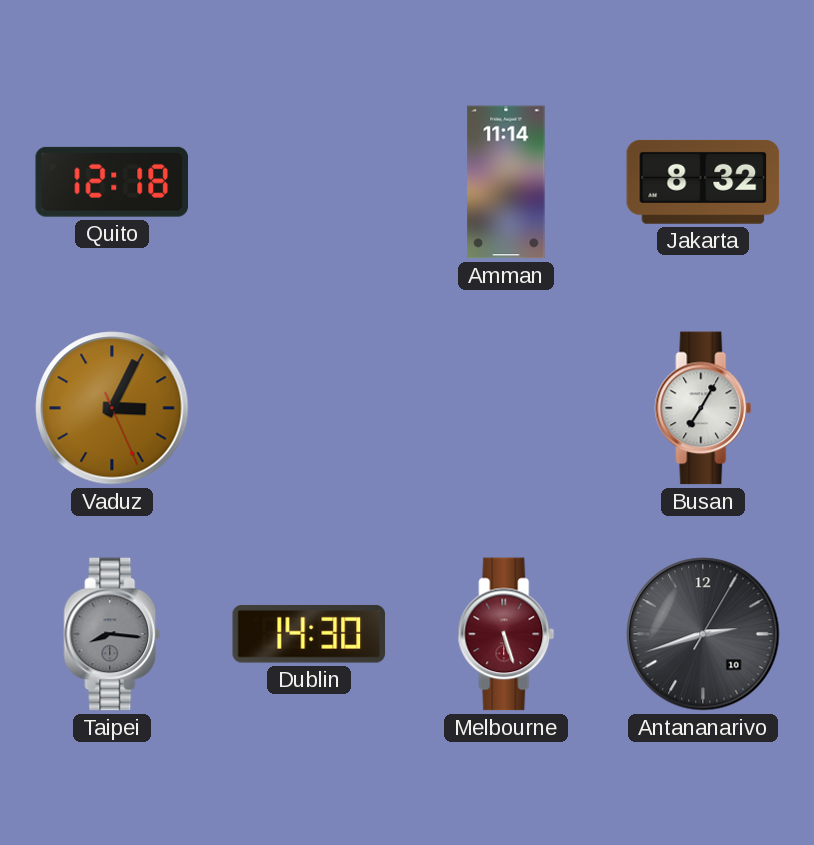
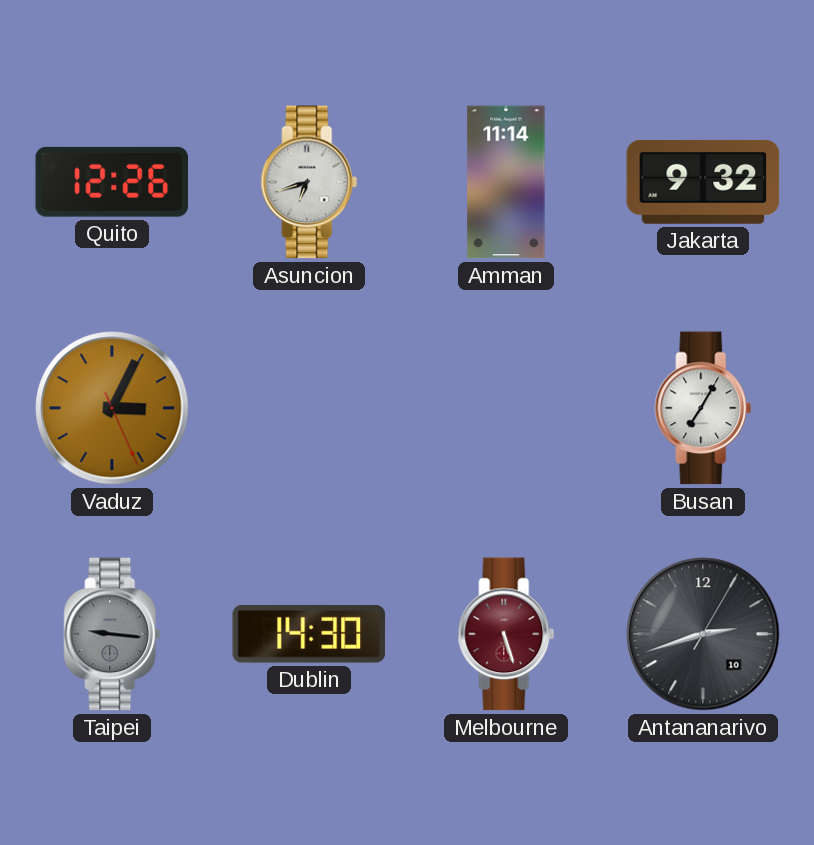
Quito: 12:18 -> 12:26 (111, 182)
Asuncion: none -> 6:42 (309, 182)
Jakarta: 8:32 -> 9:32 (703, 182)
Taipei: 8:16 -> 9:16 (112, 634)
